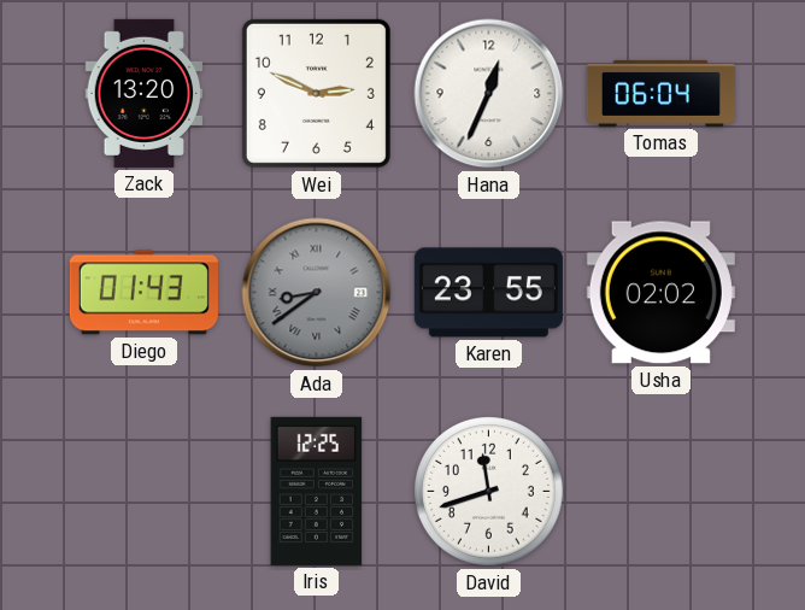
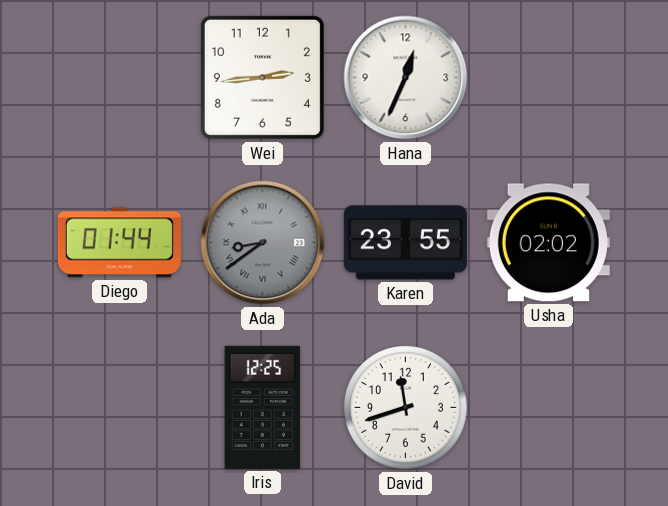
Zack: 13:20 -> none (145, 93)
Wei: 2:49 -> 2:44 (262, 77)
Tomas: 06:04 -> none (660, 93)
Diego: 01:43 -> 01:44 (119, 243)
